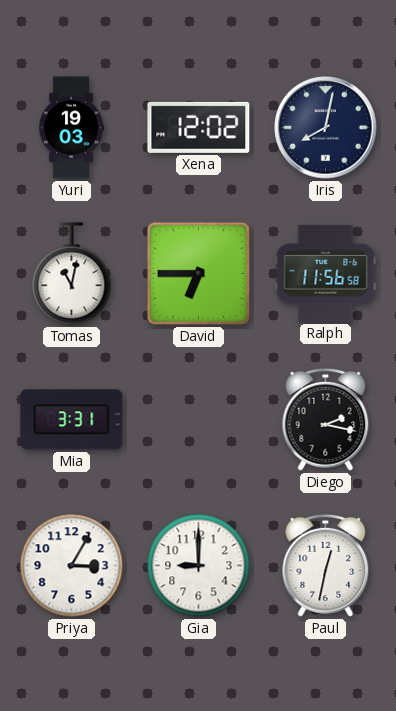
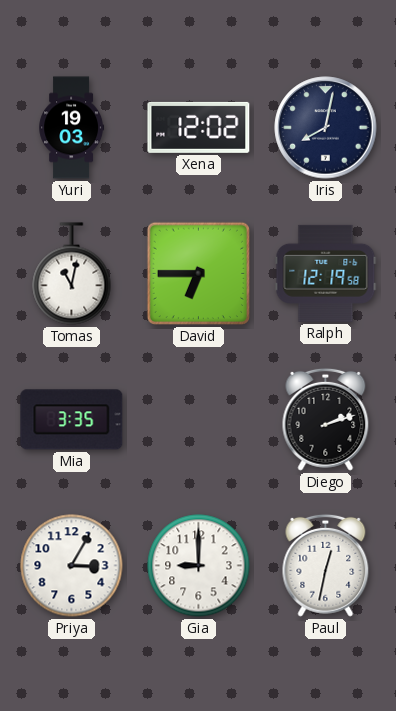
Ralph: 11:56 -> 12:19 (326, 273)
Mia: 3:31 -> 3:35 (72, 420)
Diego: 2:17 -> 2:12 (326, 419)
